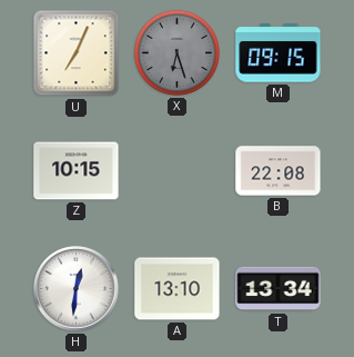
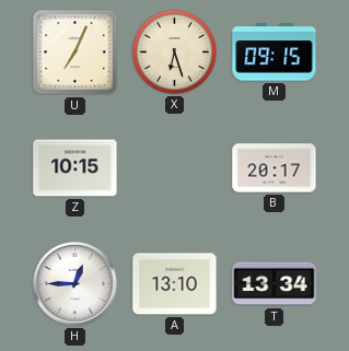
X dial: grey -> cream (174, 51)
B: 22:08 -> 20:17 (275, 168)
H: 12:31 -> 12:45 (75, 284)
